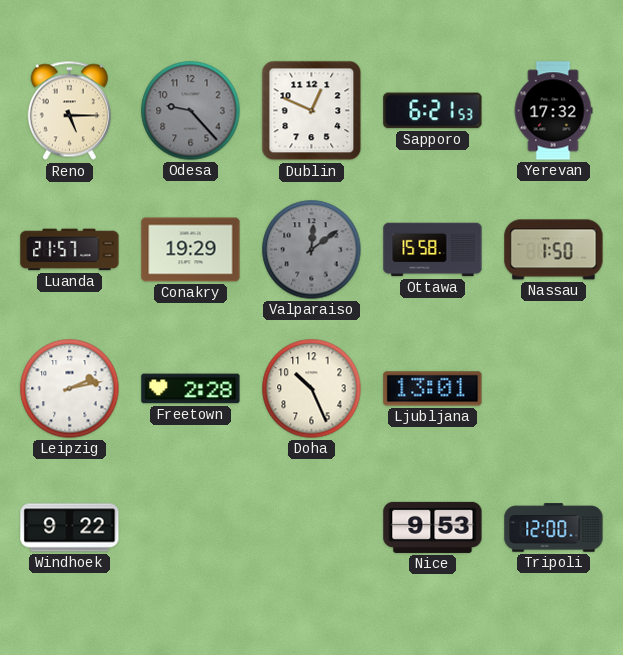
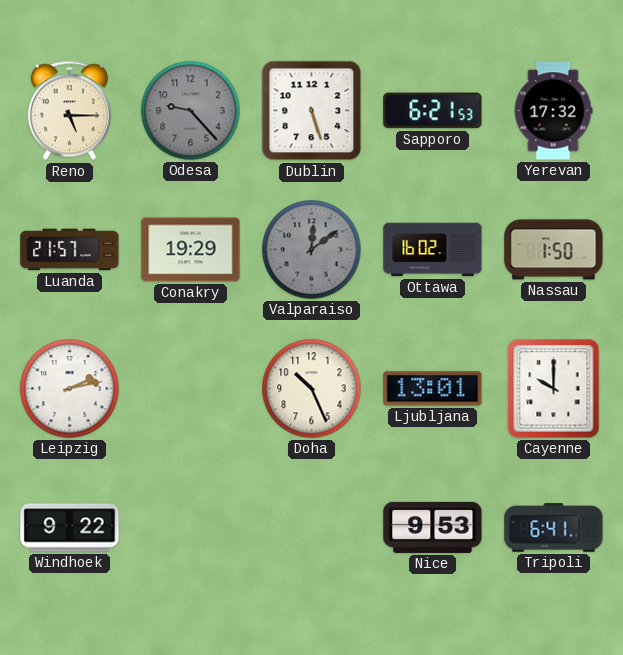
Dublin: 12:49 -> 5:27 (312, 111)
Ottawa: 15:58 -> 16:02 (433, 250)
Freetown: 2:28 -> none (191, 389)
Cayenne: none -> 10:00 (554, 389)
Tripoli: 12:00 -> 6:41 (554, 528)
